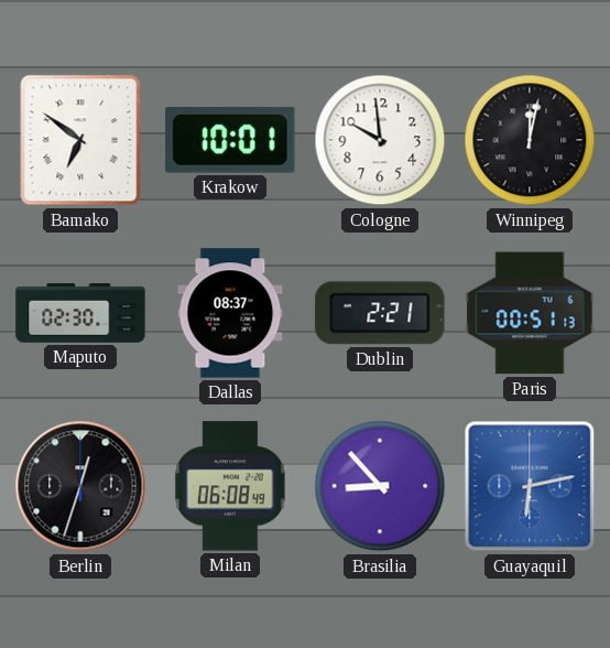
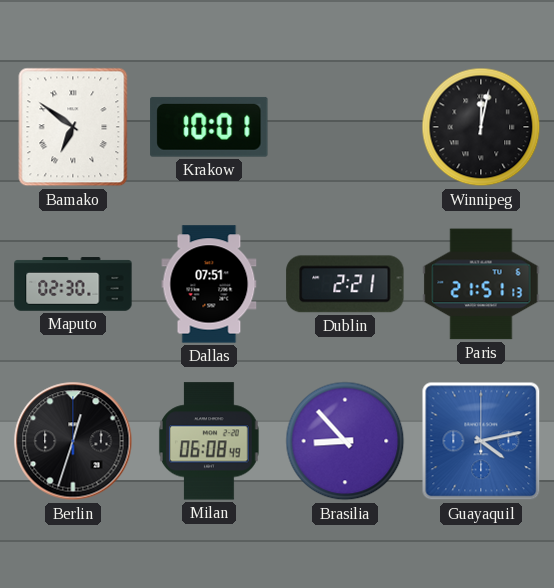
Cologne: 9:59 -> none (380, 140)
Dallas: 08:37 -> 07:51 (209, 284)
Paris: 00:51 -> 21:51 (481, 284)
Guayaquil: 6:13 -> 4:13 (481, 441)
